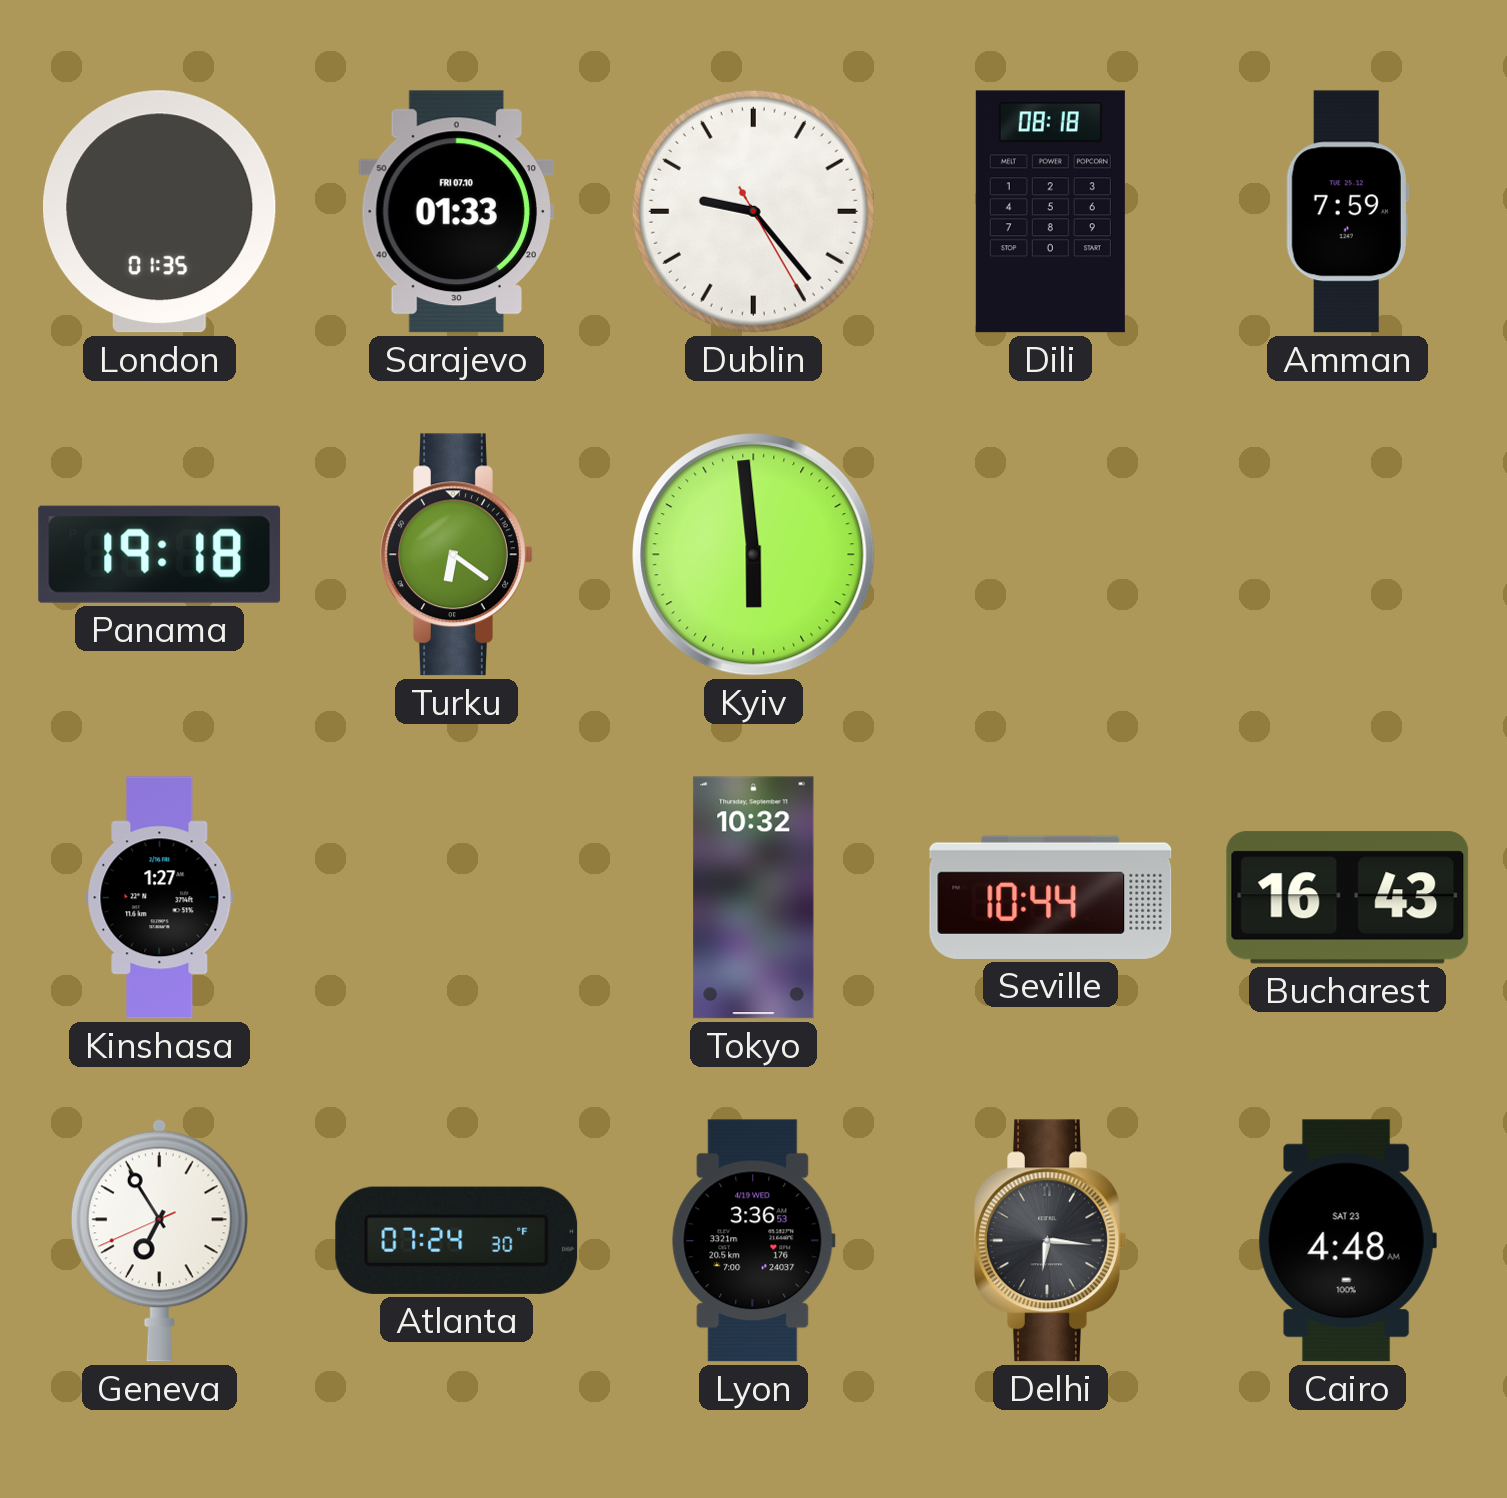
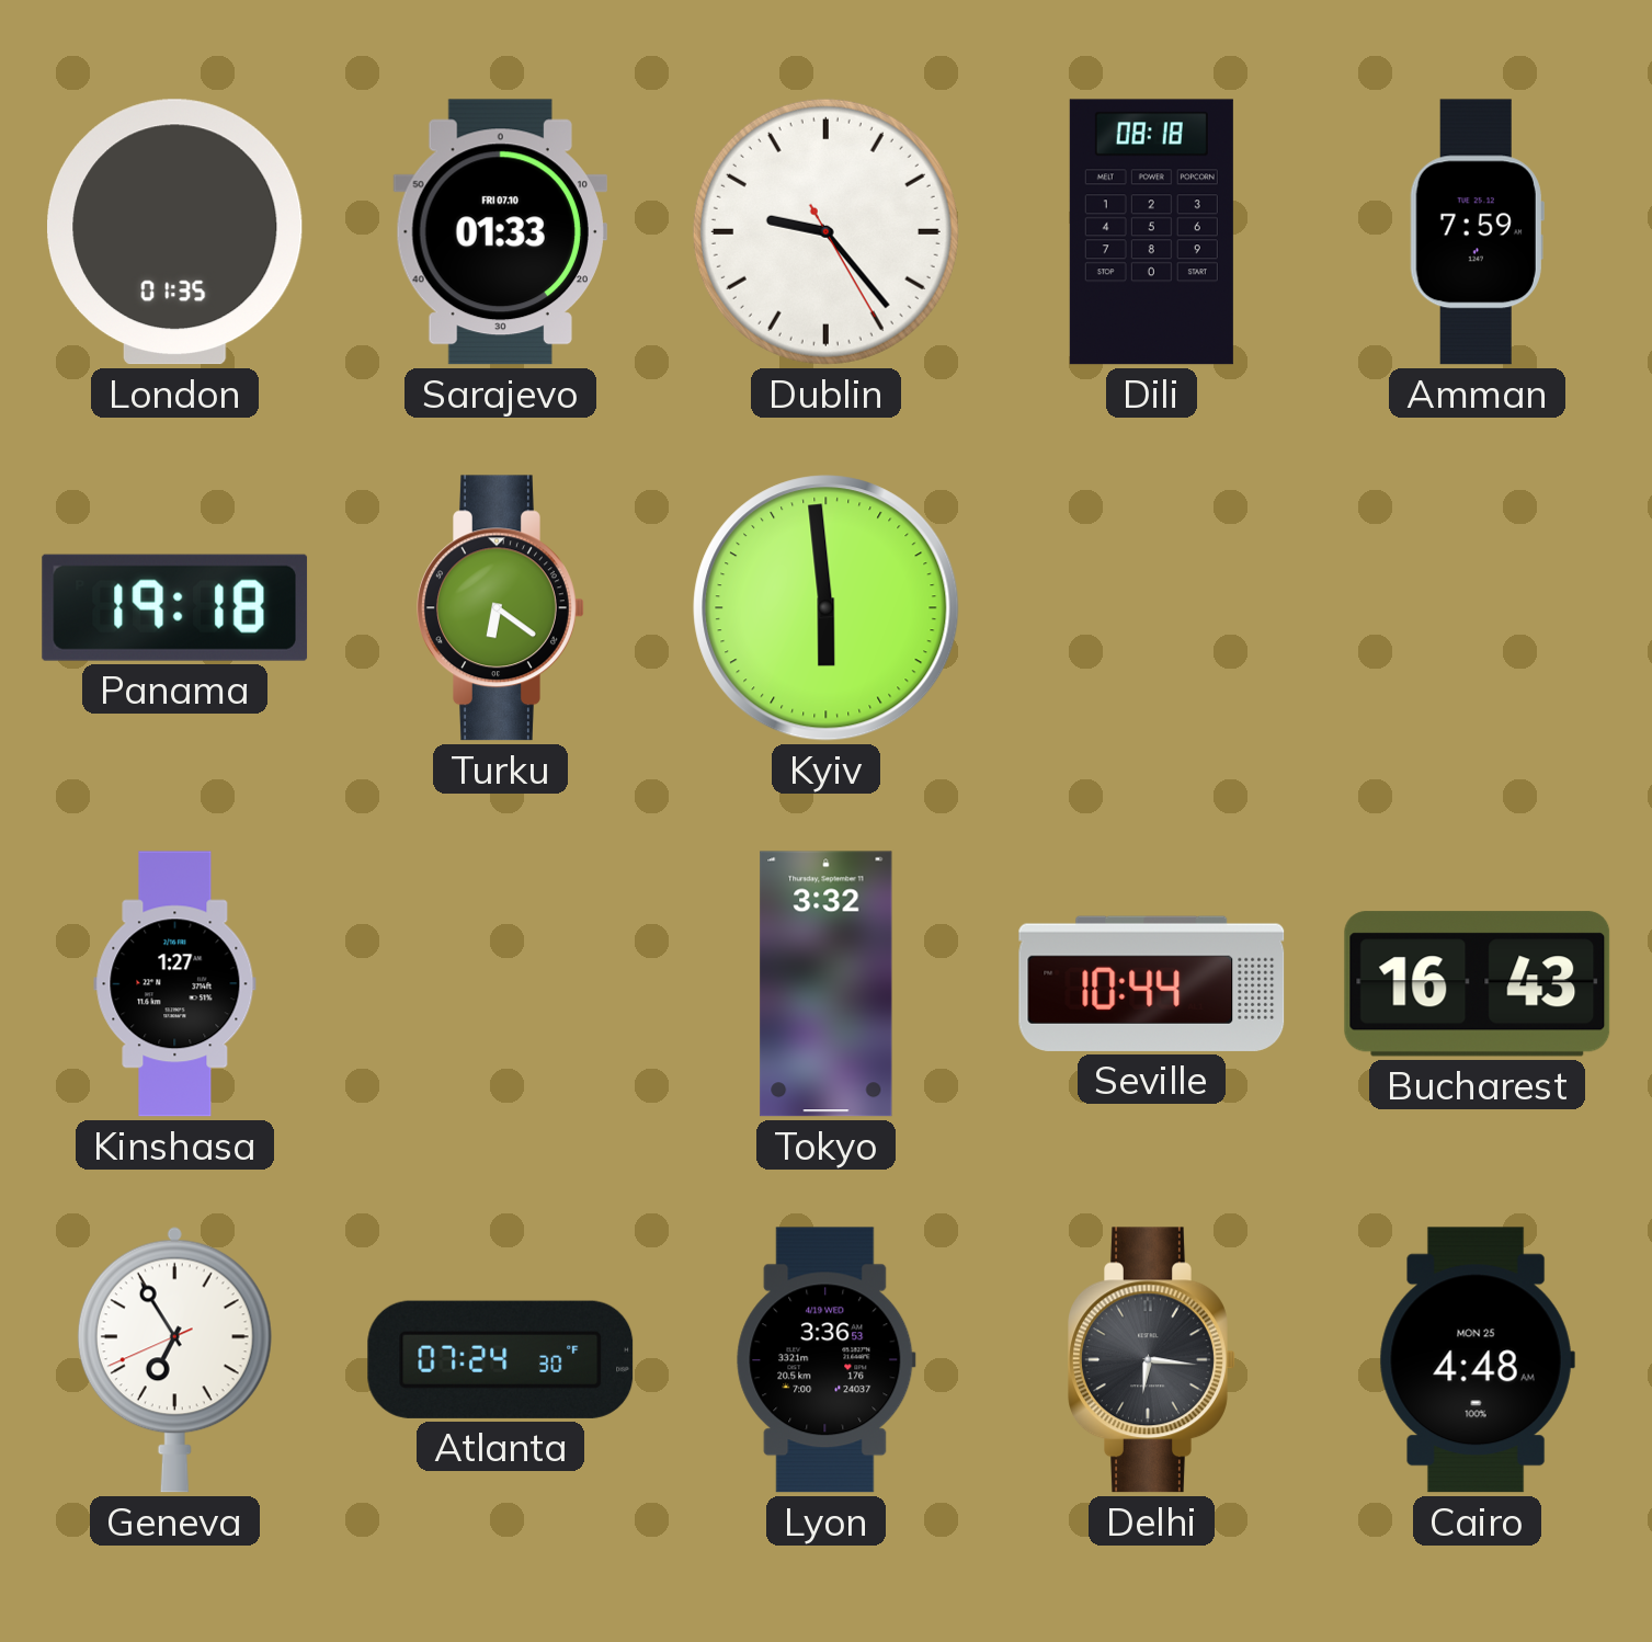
Tokyo: 10:32 -> 3:32 (827, 984)
Cairo date: SAT 23 -> MON 25 (1477, 1360)
